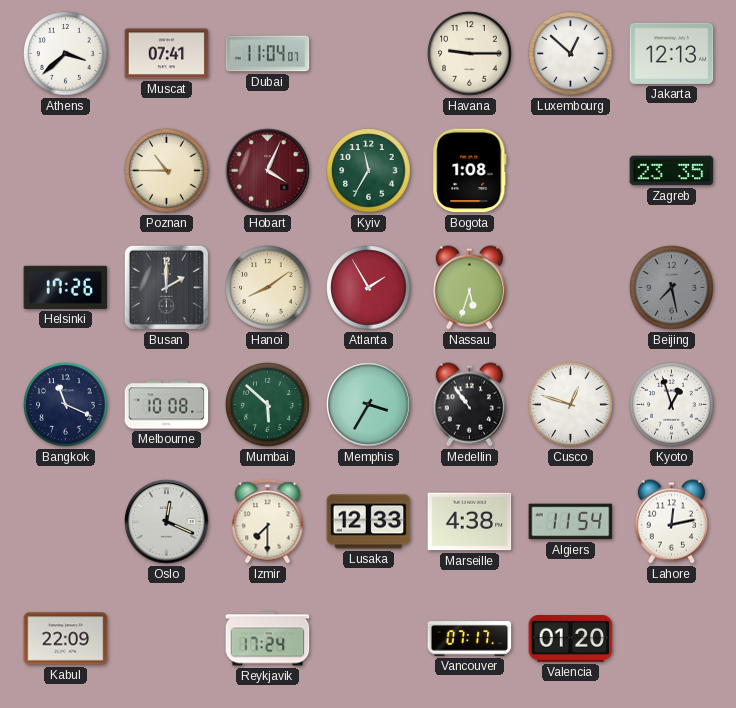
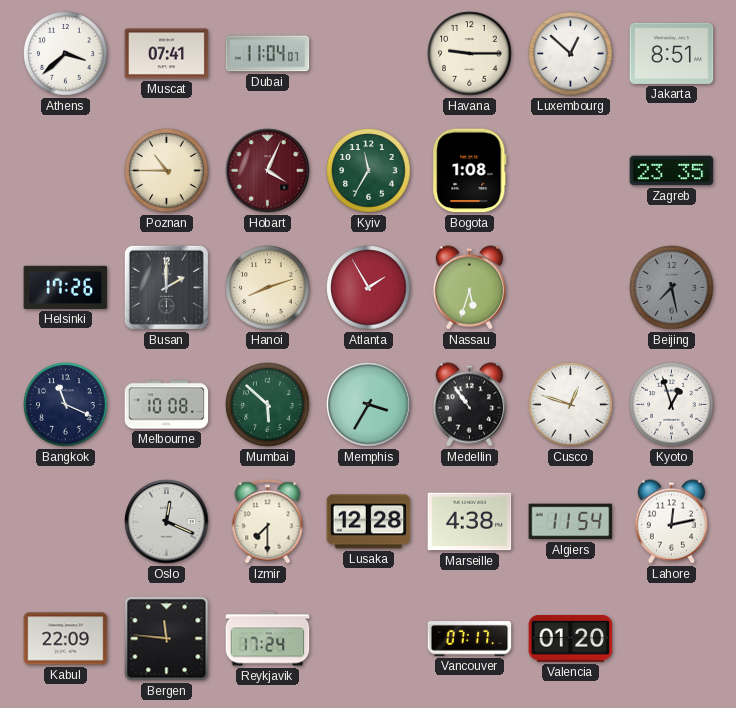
Jakarta: 12:13 -> 8:51 (672, 53)
Hanoi: 8:09 -> 8:12 (268, 288)
Lusaka: 12:33 -> 12:28 (369, 522)
Bergen: none -> 11:46 (167, 639)
